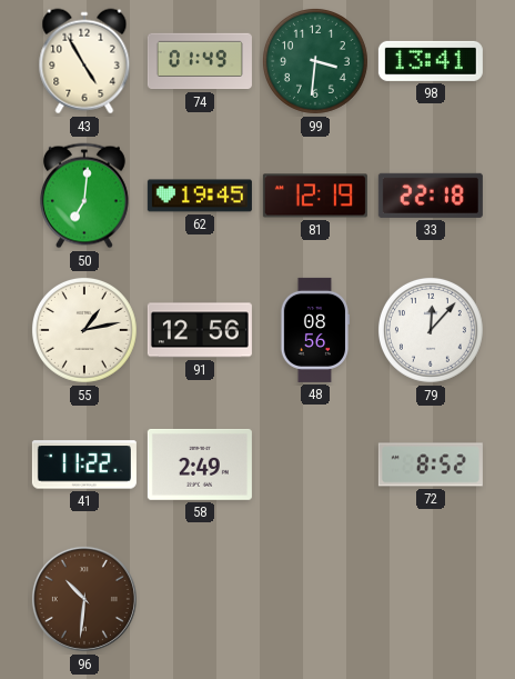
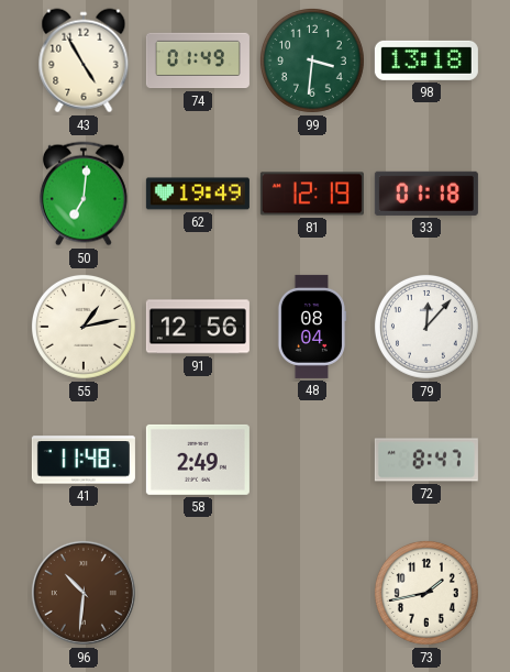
98: 13:41 -> 13:18 (426, 60)
62: 19:45 -> 19:49 (198, 194)
33: 22:18 -> 01:18 (426, 194)
48: 08:56 -> 08:04 (312, 327)
41: 11:22 -> 11:48 (84, 460)
72: 8:52 -> 8:47 (426, 460)
73: none -> 1:43 (426, 593)
